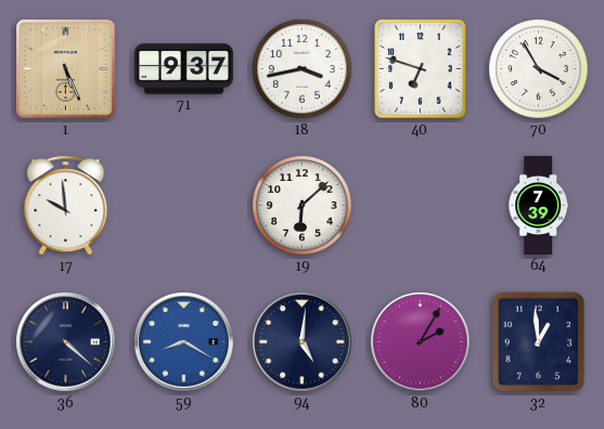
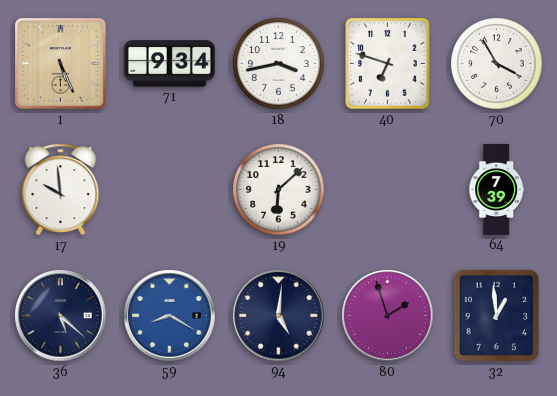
71: 9:37 -> 9:34 (169, 64)
36: 4:22 -> 5:22 (61, 316)
80: 2:05 -> 1:57 (388, 316)
